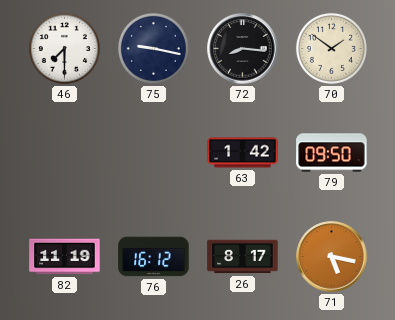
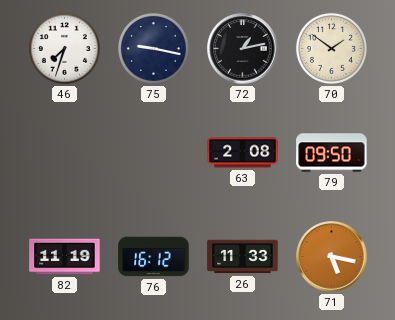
46: 7:30 -> 7:33 (64, 48)
72: 8:16 -> 1:13 (243, 49)
63: 1:42 -> 2:08 (243, 153)
26: 8:17 -> 11:33 (243, 257)
